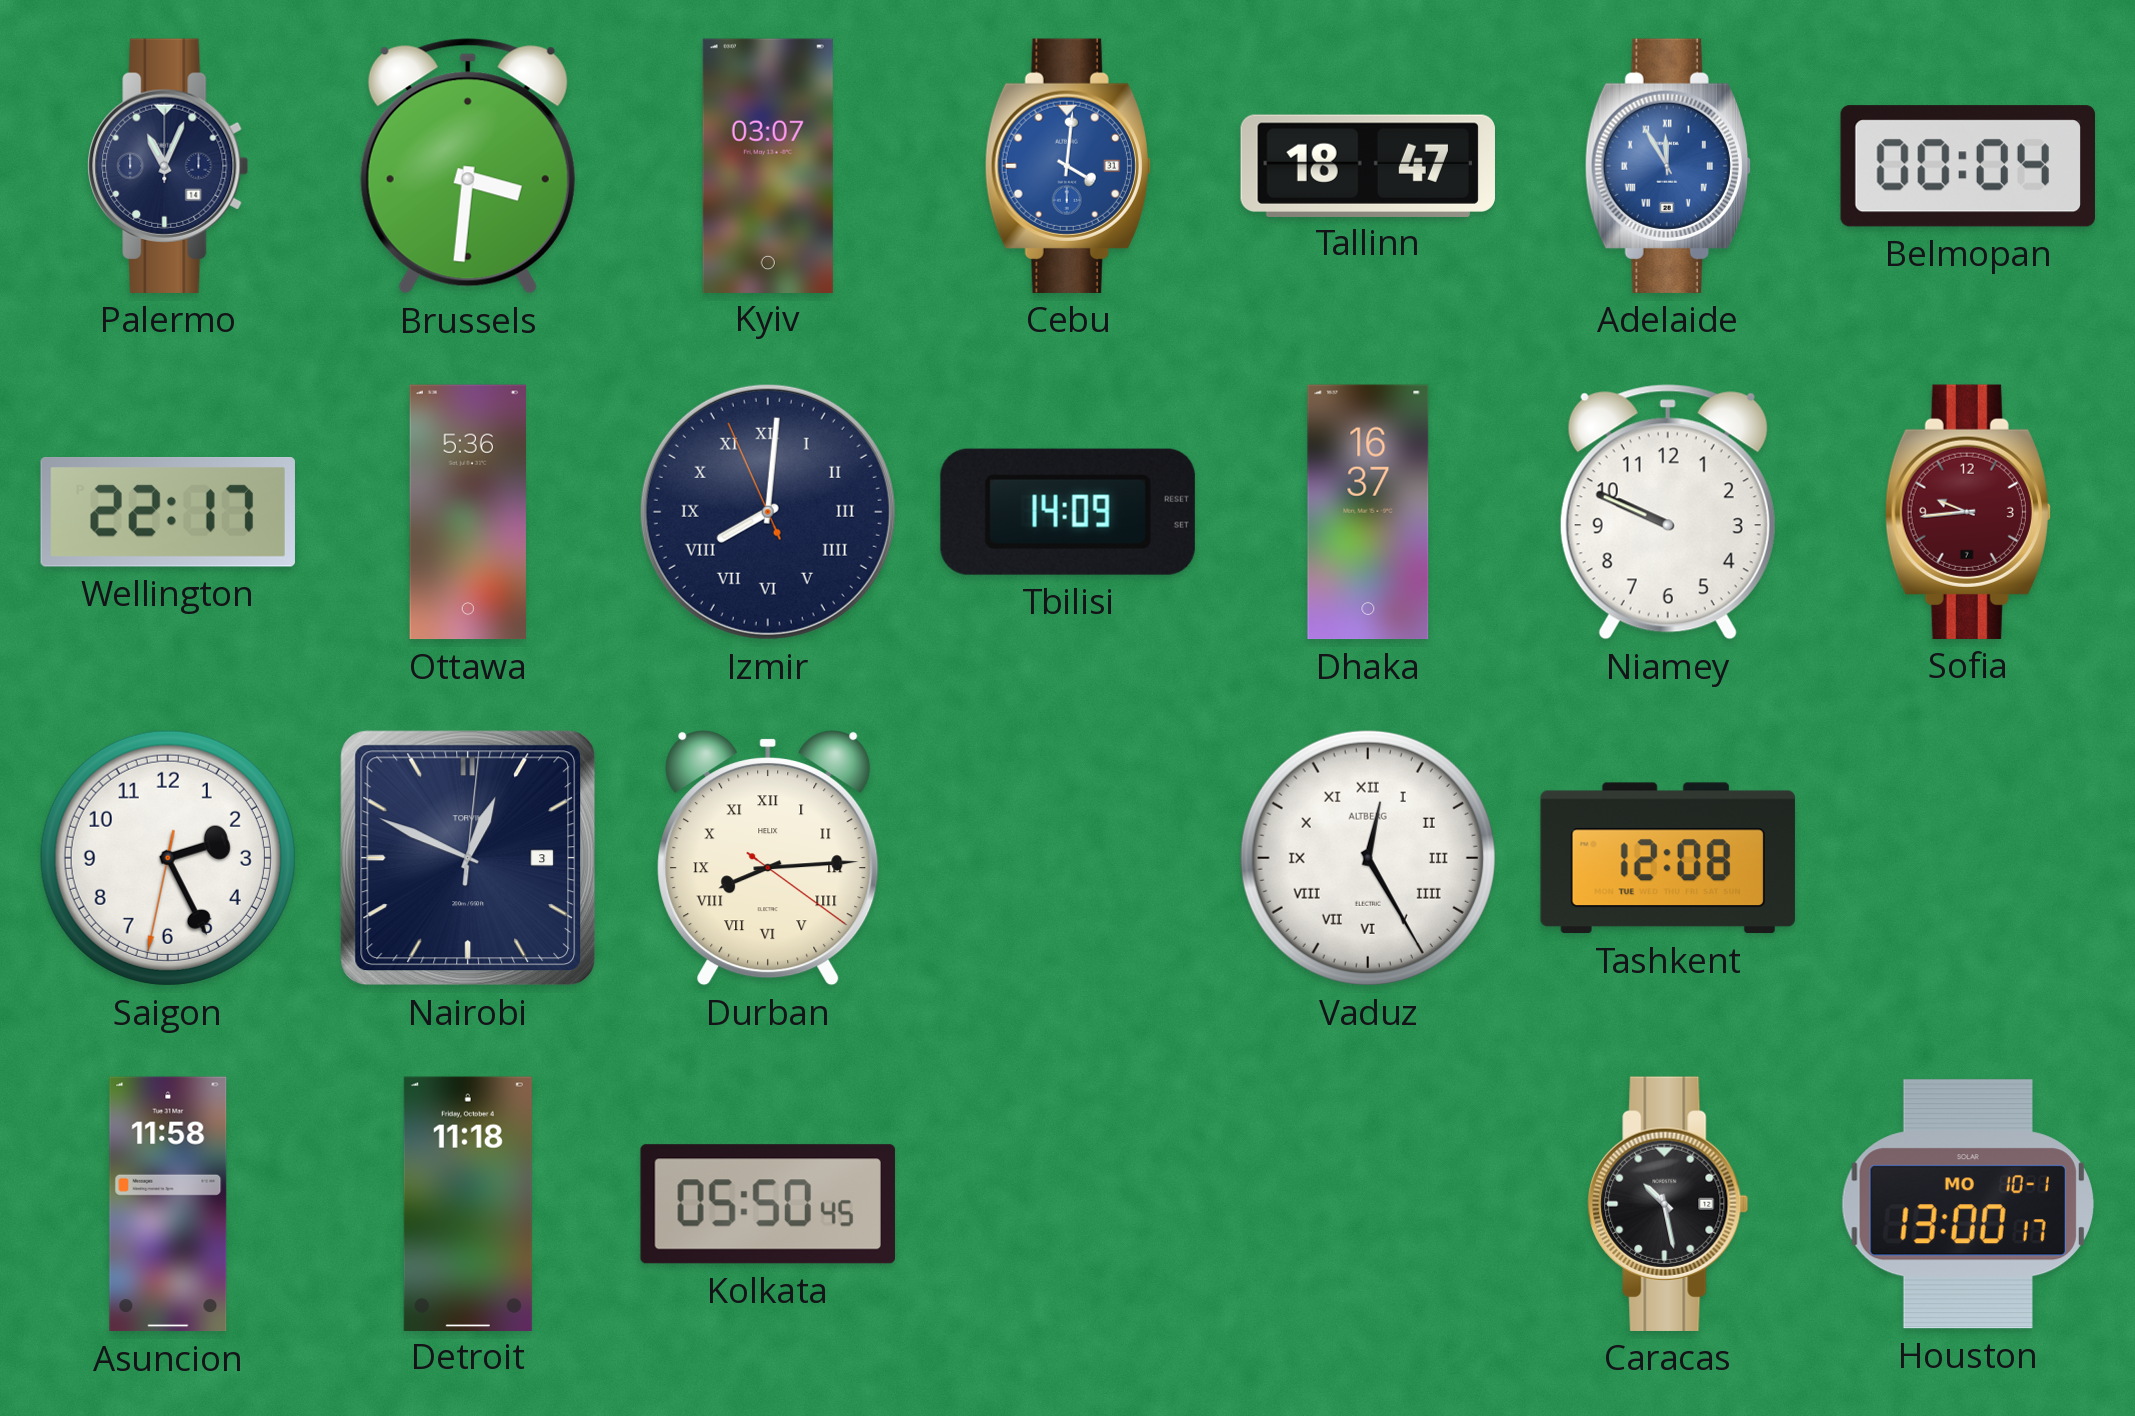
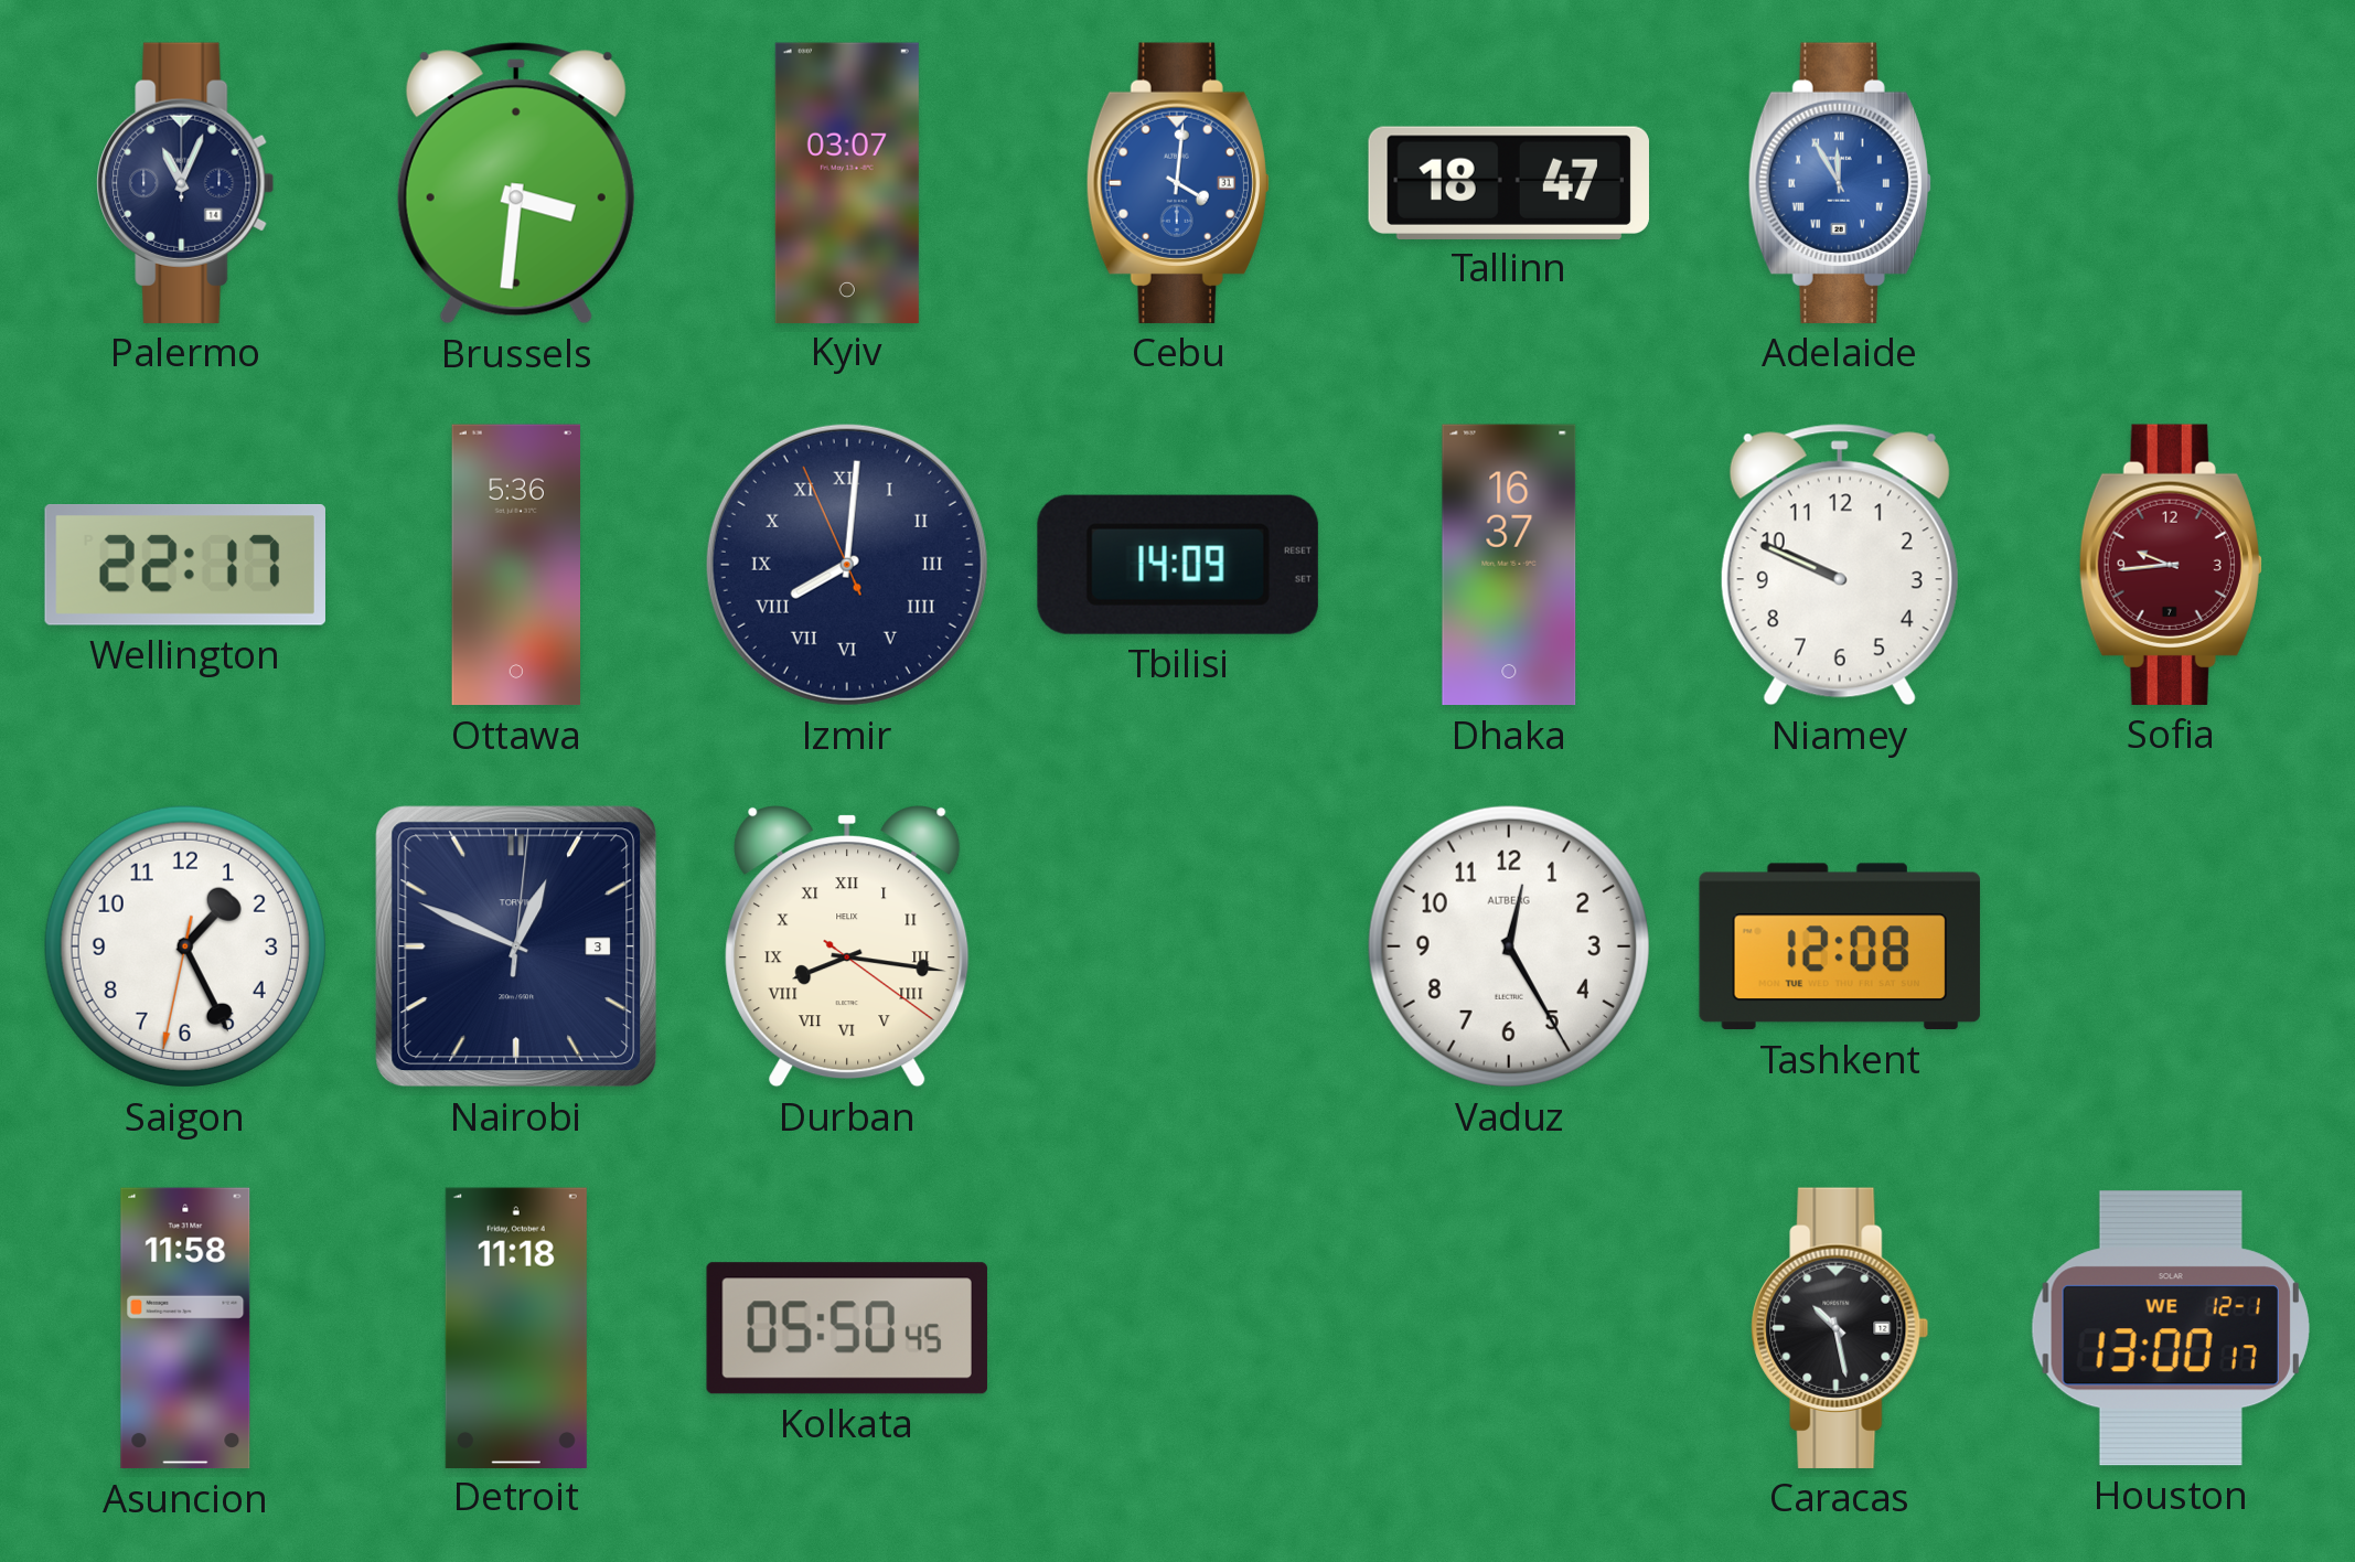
Belmopan: 00:04 -> none (1968, 166)
Saigon: 2:25 -> 1:25 (185, 946)
Durban: 8:14 -> 8:16 (847, 946)
Vaduz numerals: Roman -> Arabic (1509, 946)
Houston date: MO 10-1 -> WE 12-1 (2171, 1328)
